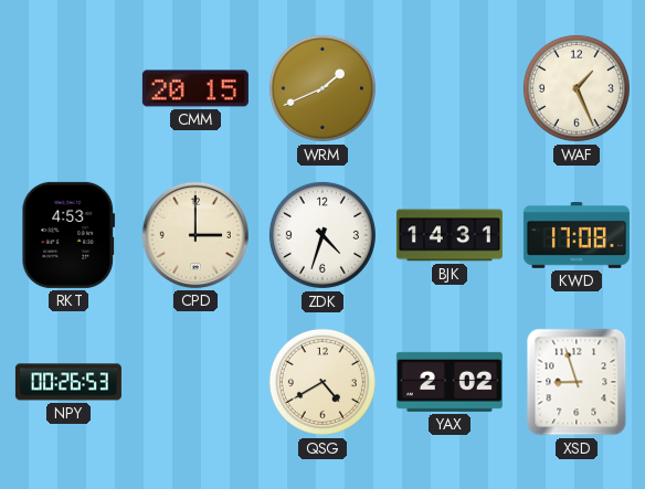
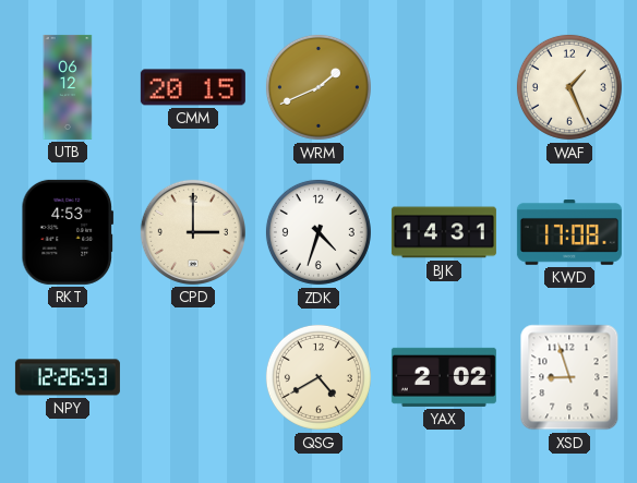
UTB: none -> 06:12 (68, 87)
NPY: 00:26 -> 12:26 (68, 377)
